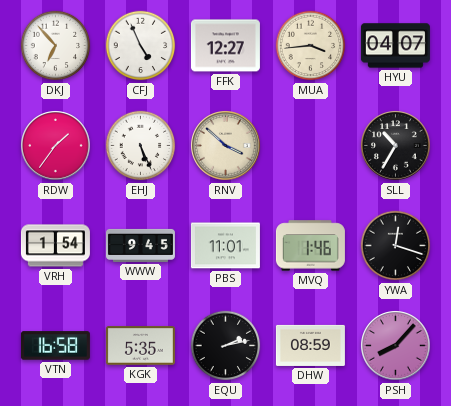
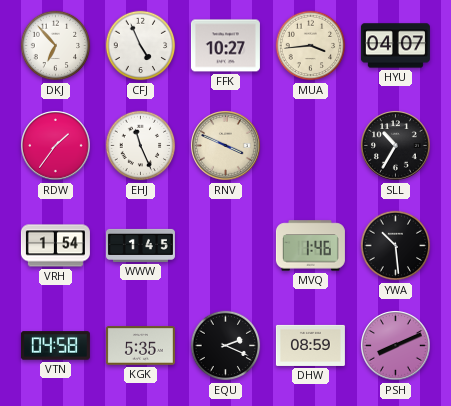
FFK: 12:27 -> 10:27 (225, 46)
EHJ: 5:26 -> 11:26 (141, 146)
RNV: 3:52 -> 3:49 (226, 146)
WWW: 9:45 -> 1:45 (140, 245)
PBS: 11:01 -> none (225, 246)
YWA: 12:18 -> 10:29 (396, 246)
VTN: 16:58 -> 04:58 (55, 346)
EQU: 2:13 -> 2:19 (226, 346)
PSH: 8:07 -> 8:11 (396, 346)
